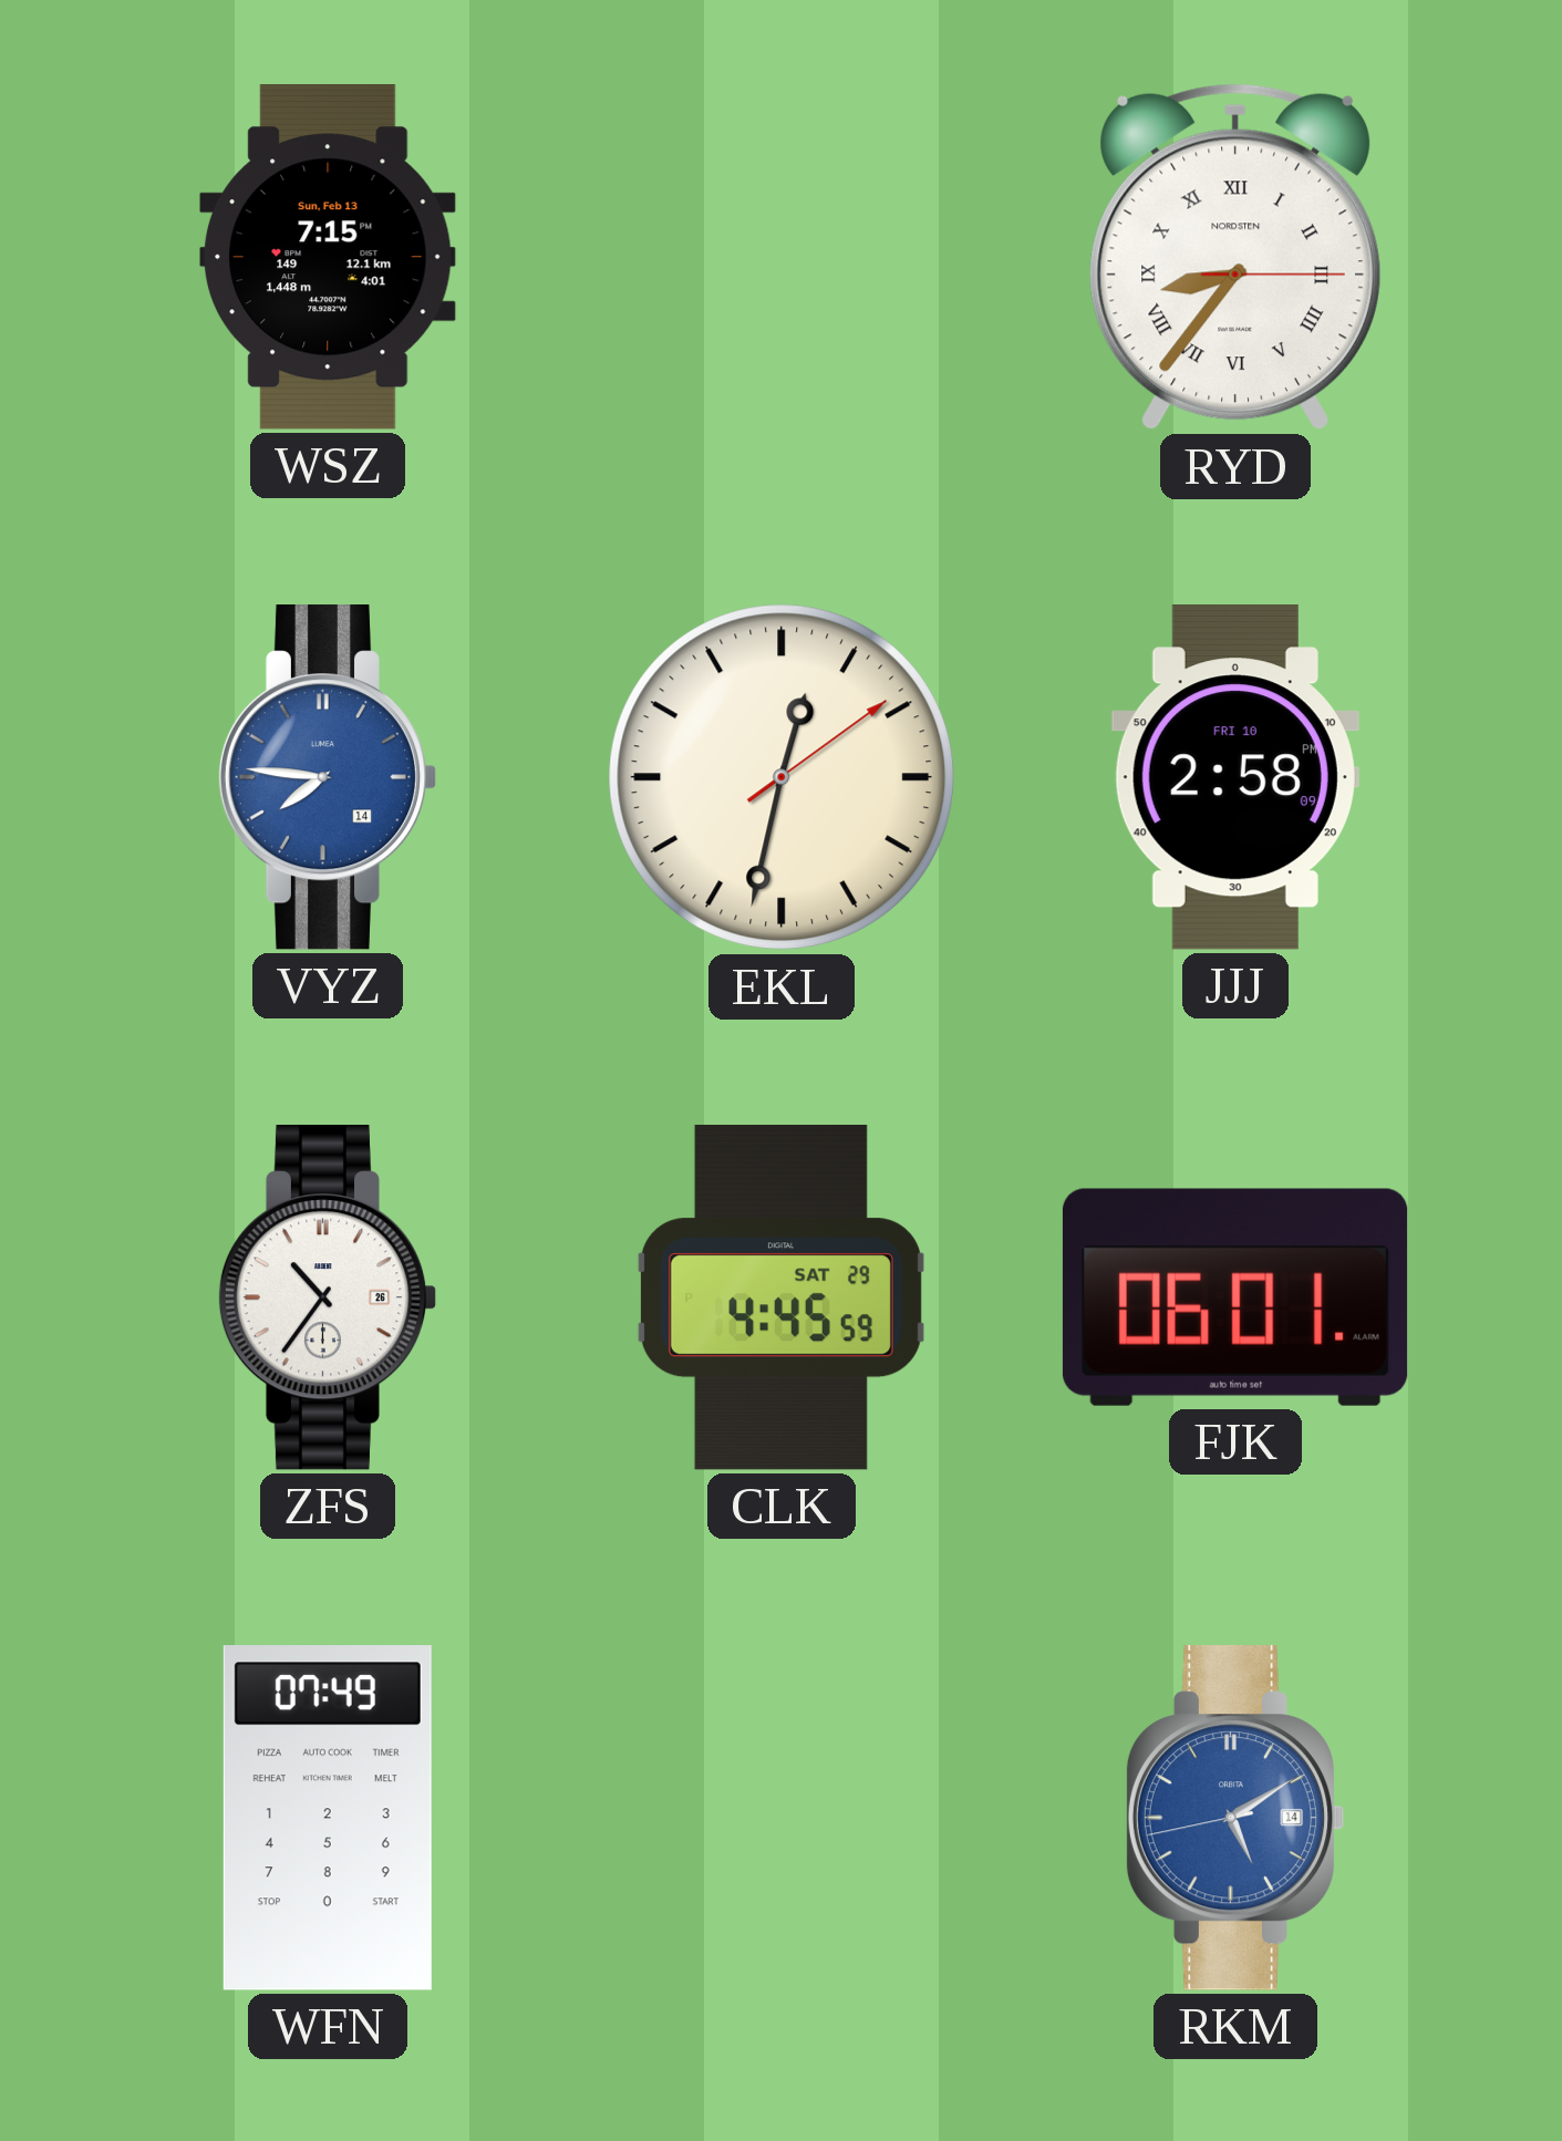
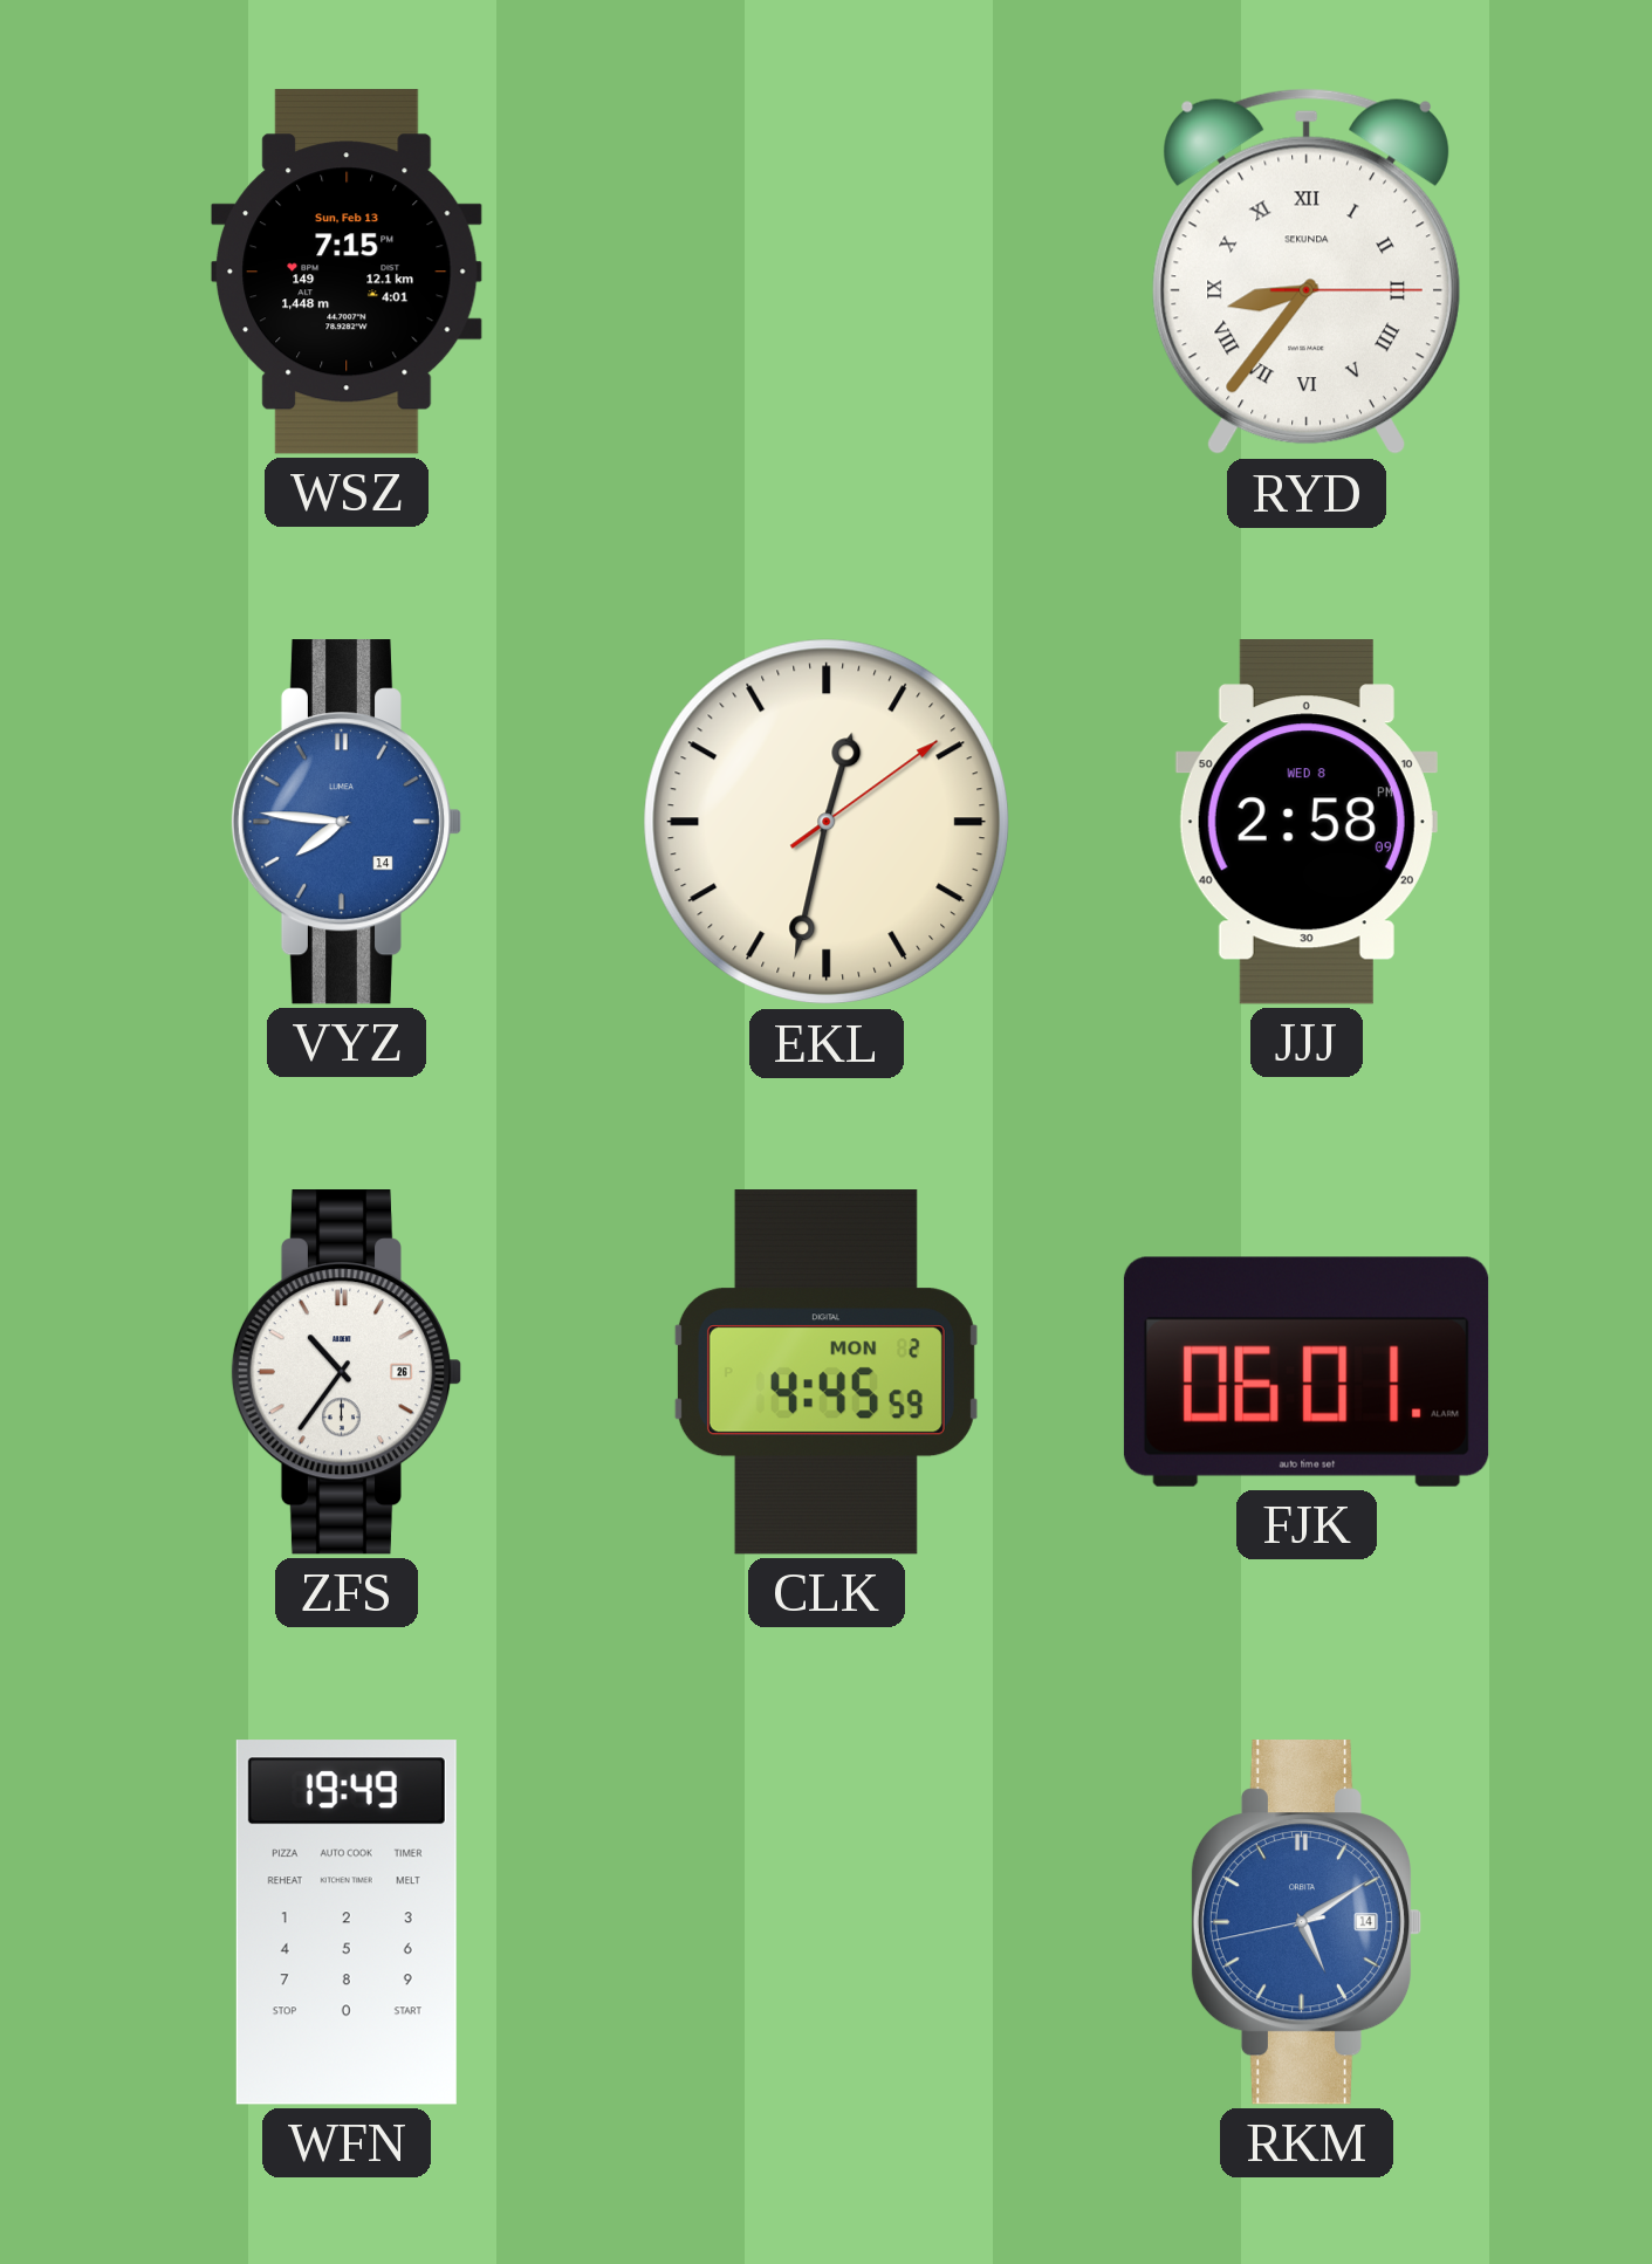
RYD brand: NORDSTEN -> SEKUNDA (1307, 272)
JJJ date: FRI 10 -> WED 8 (1307, 822)
CLK date: SAT 29 -> MON 2 (827, 1372)
WFN: 07:49 -> 19:49 (347, 1922)
